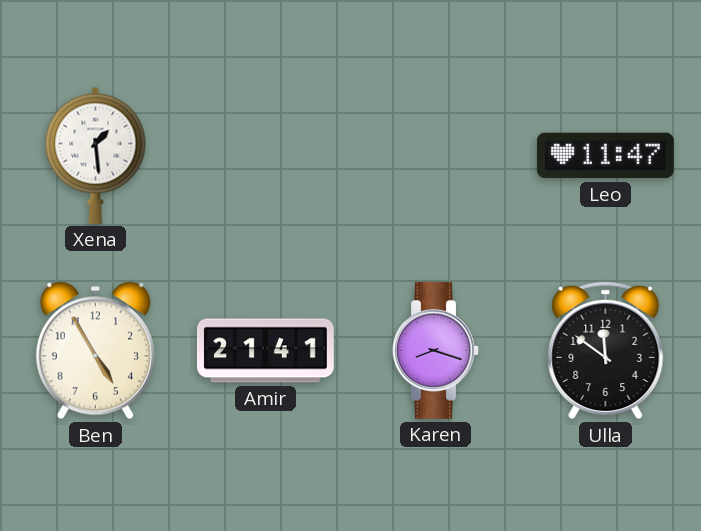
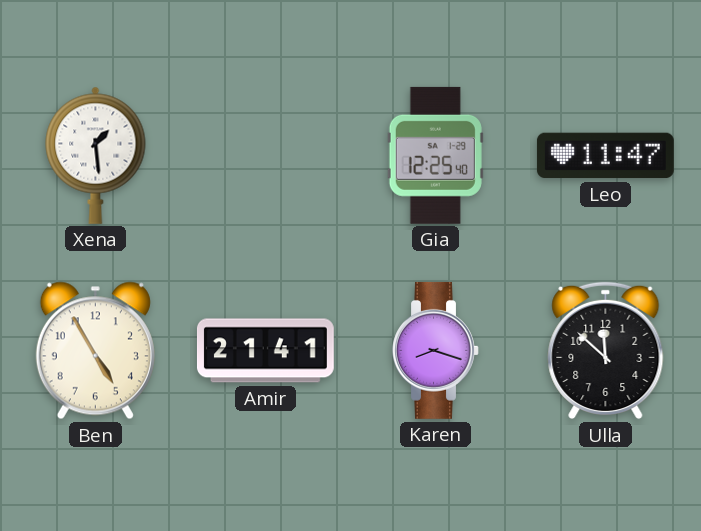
Gia: none -> 12:25 (435, 155)
Ulla: 11:51 -> 11:52 (606, 351)
